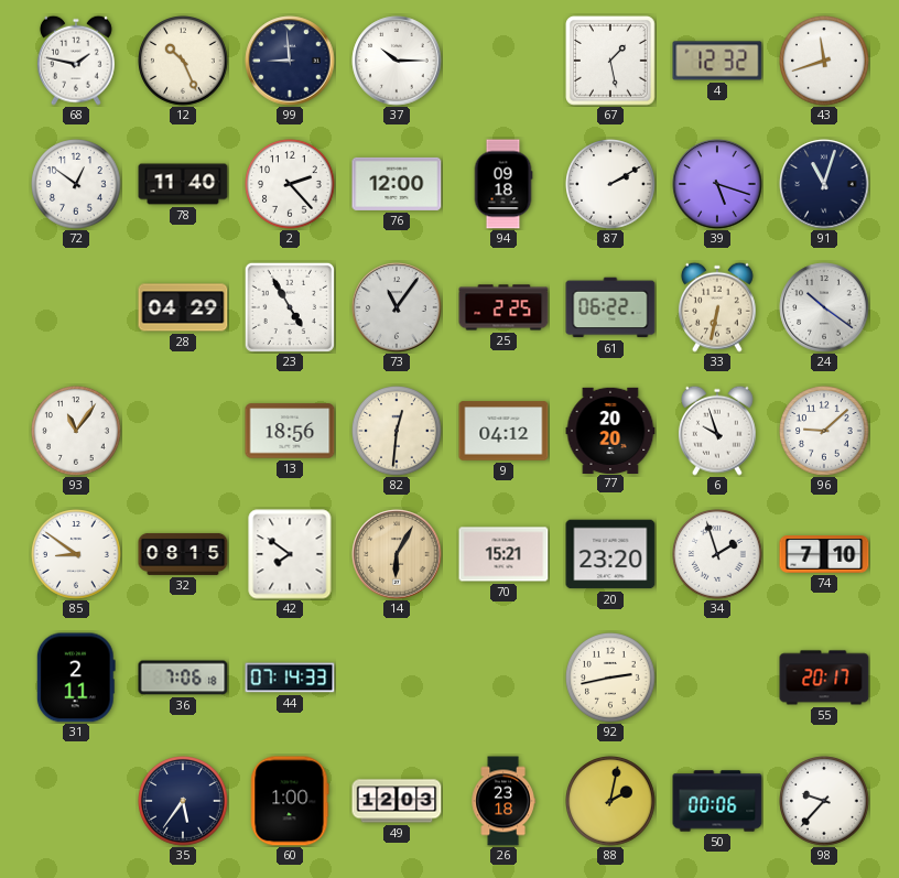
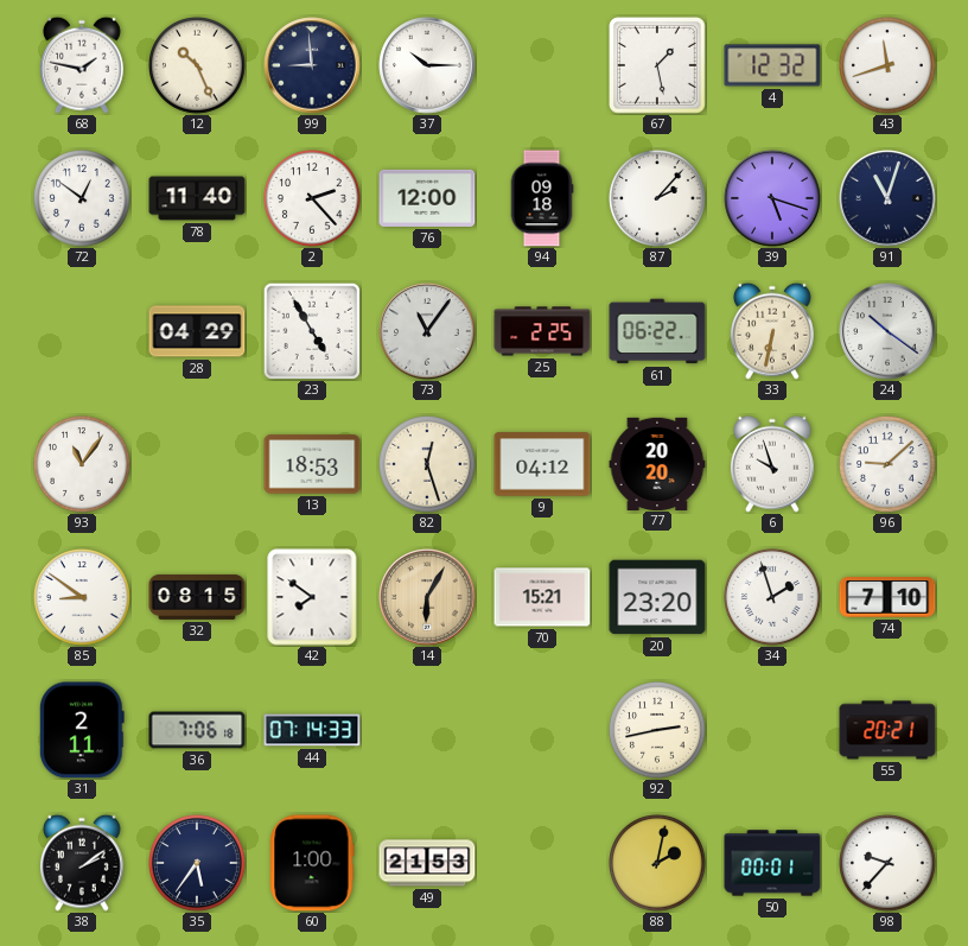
87: 2:10 -> 2:07 (657, 198)
13: 18:56 -> 18:53 (312, 464)
82: 12:31 -> 12:27 (427, 464)
55: 20:17 -> 20:21 (887, 730)
38: none -> 2:09 (82, 863)
49: 12:03 -> 21:53 (427, 863)
26: 23:18 -> none (503, 801)
50: 00:06 -> 00:01 (772, 863)
